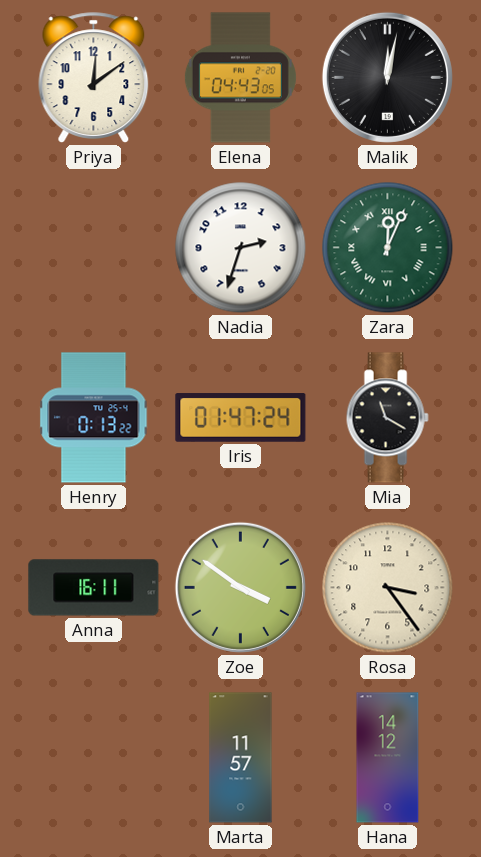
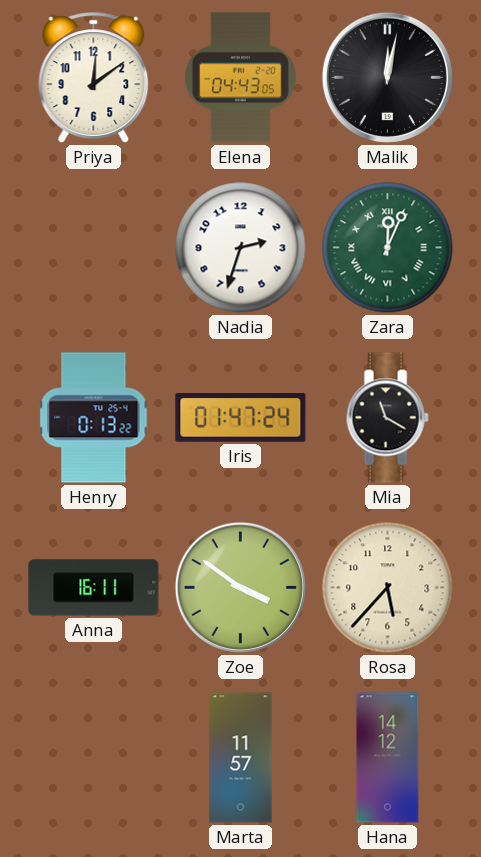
Rosa: 3:24 -> 5:37 (388, 588)
